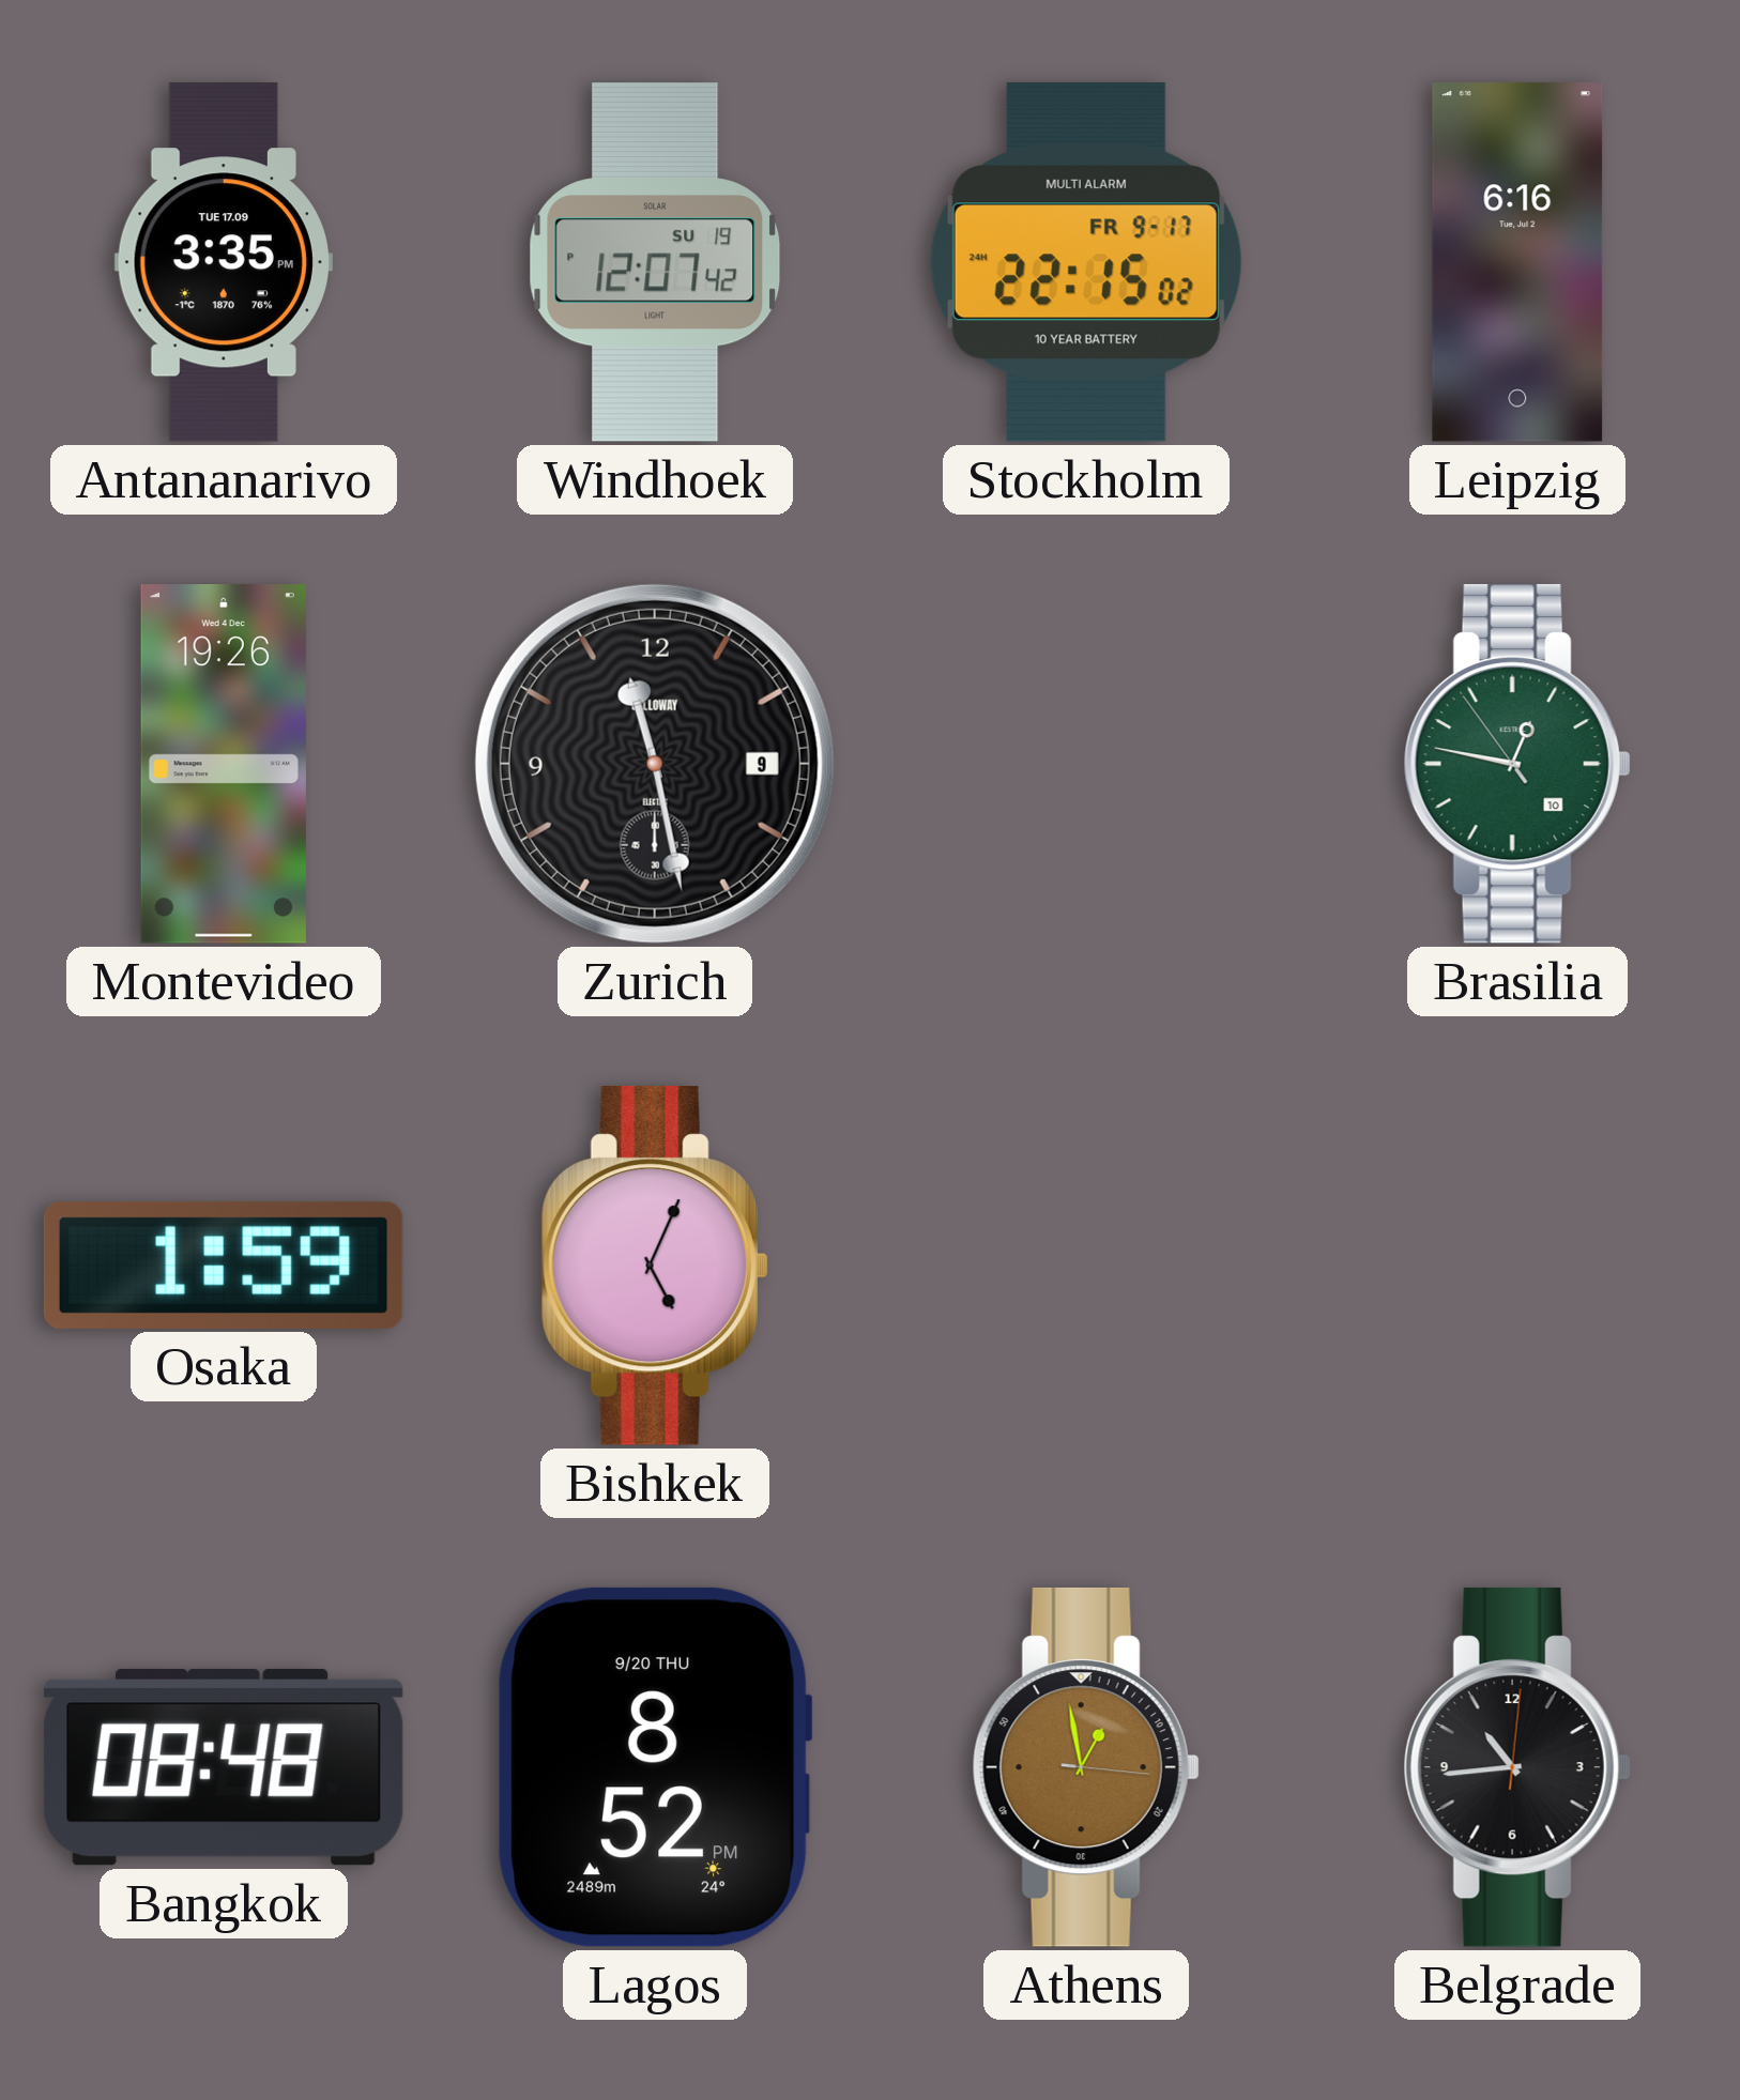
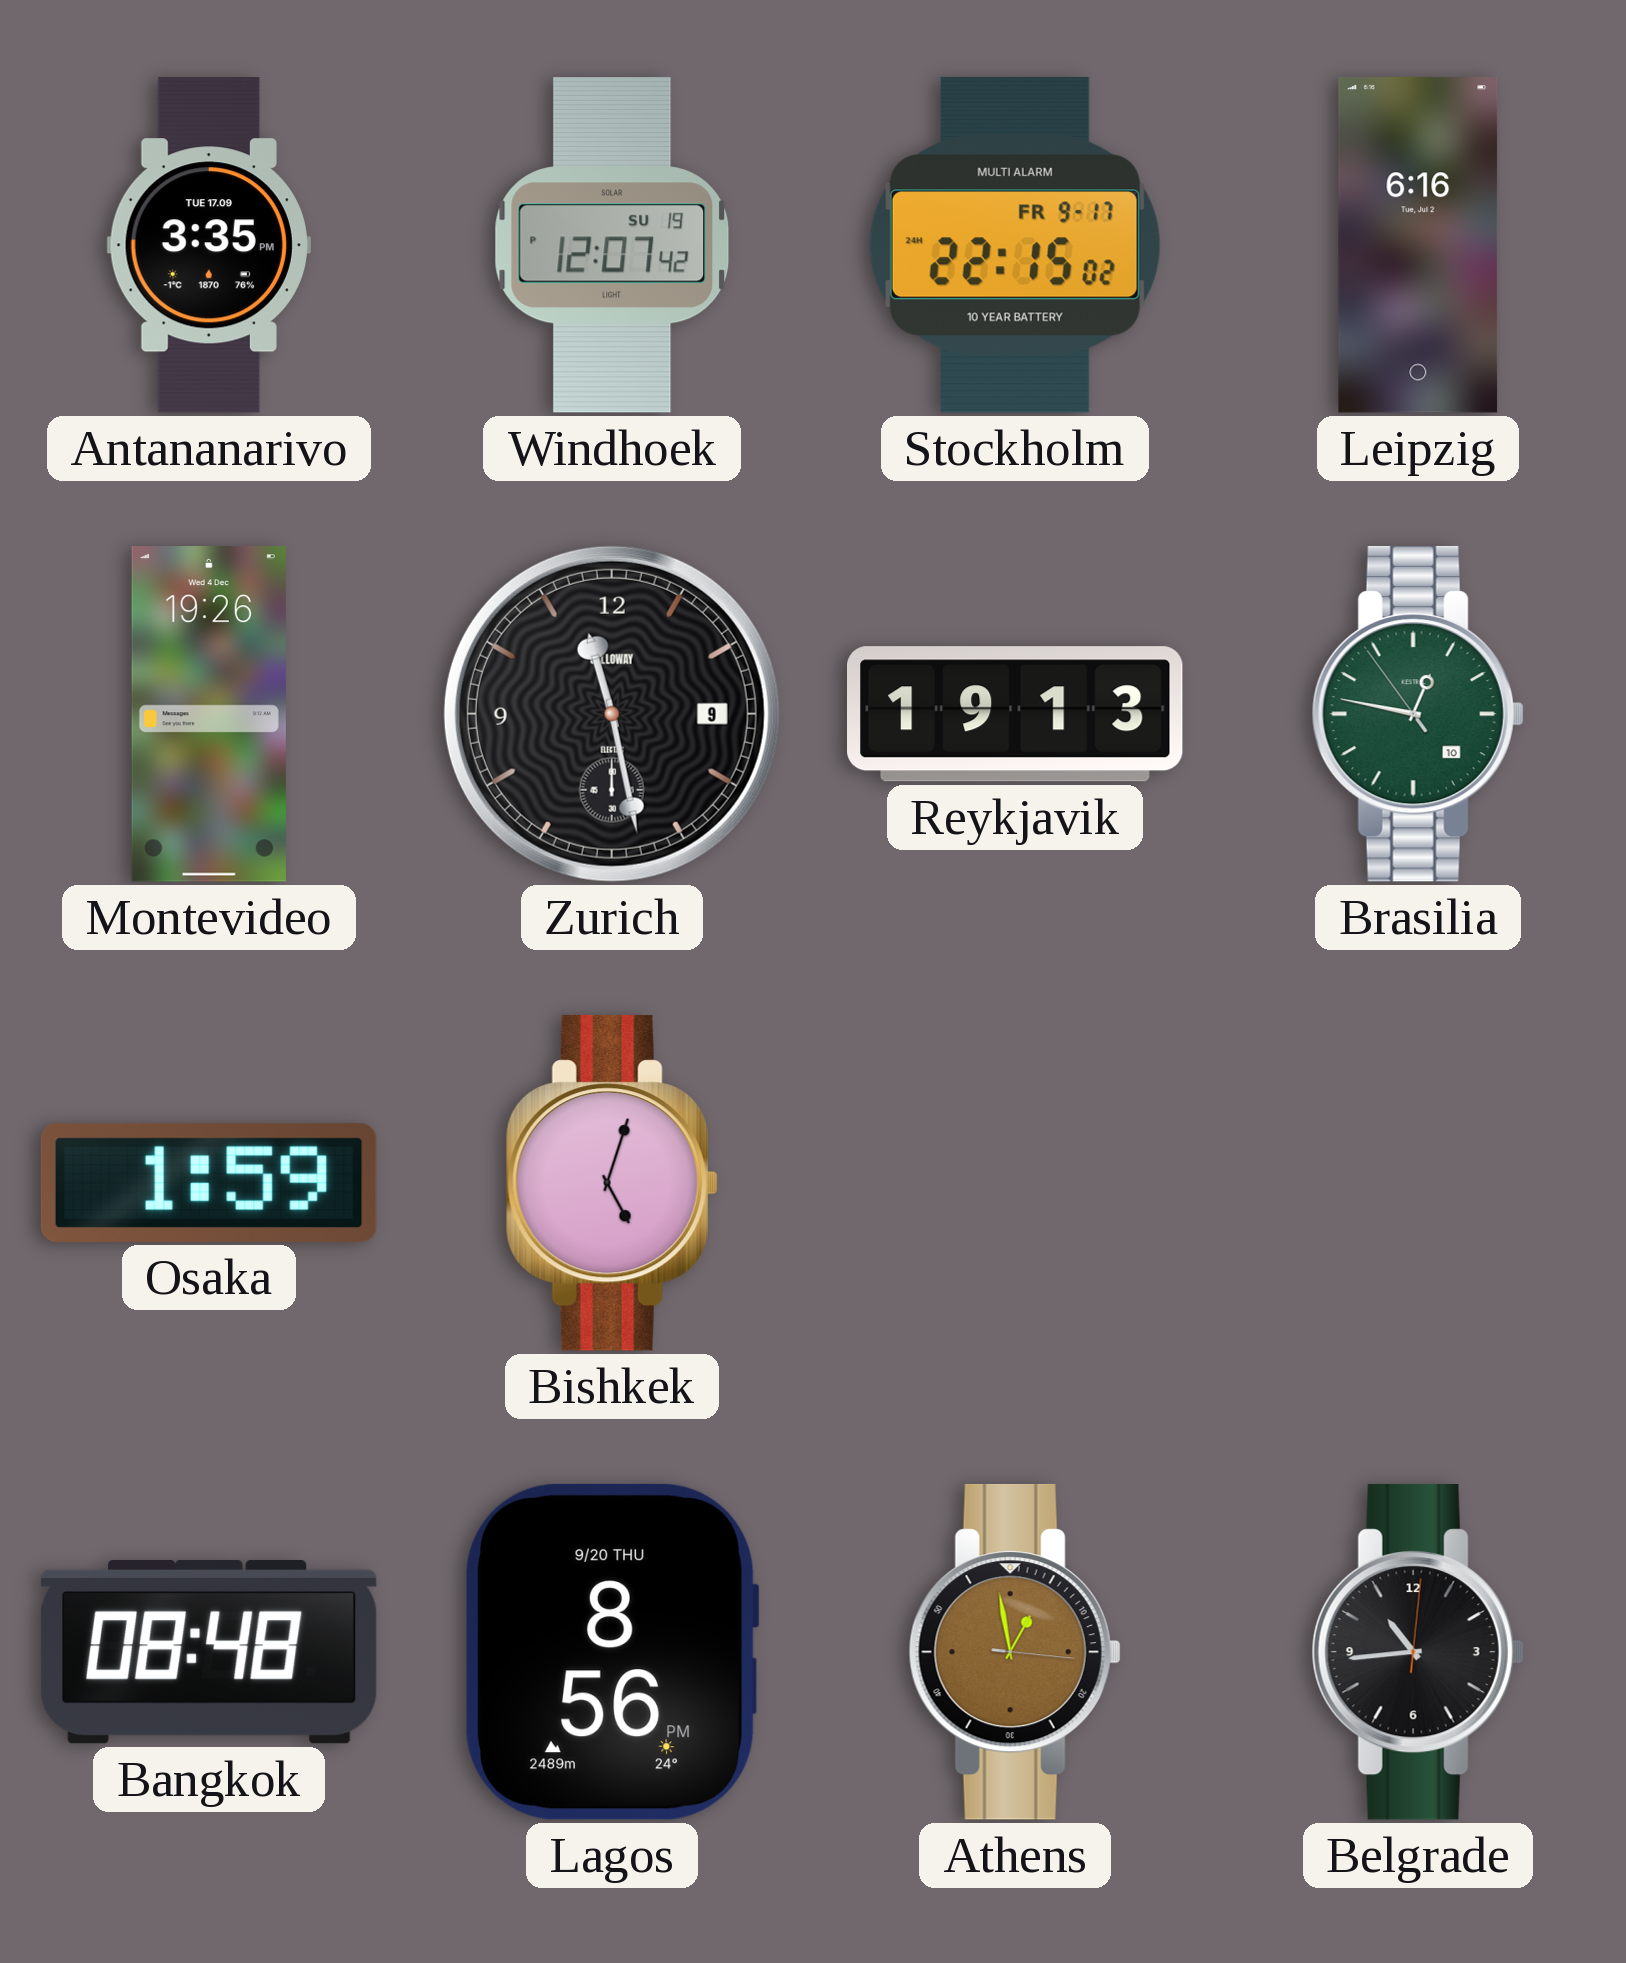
Reykjavik: none -> 19:13 (1016, 714)
Bishkek: 5:04 -> 5:03 (612, 1183)
Lagos: 8:52 -> 8:56 (612, 1652)
